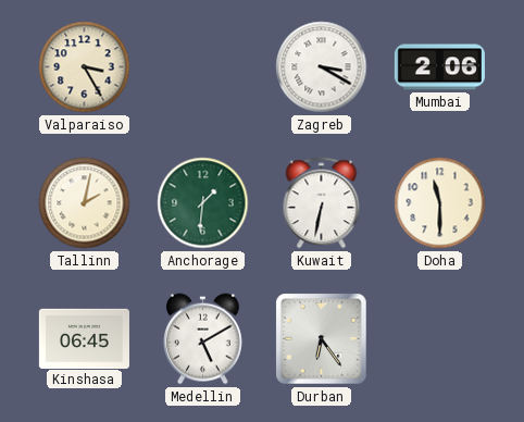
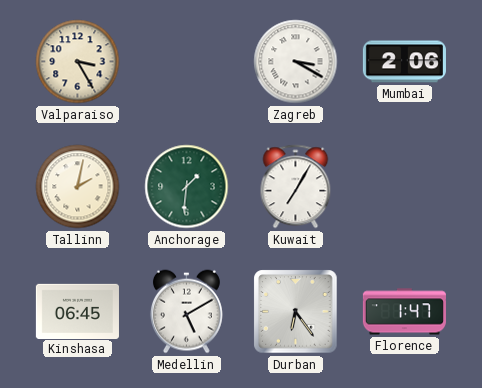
Kuwait: 6:32 -> 7:05 (296, 187)
Doha: 11:30 -> none (440, 203)
Florence: none -> 1:47 (404, 312)
